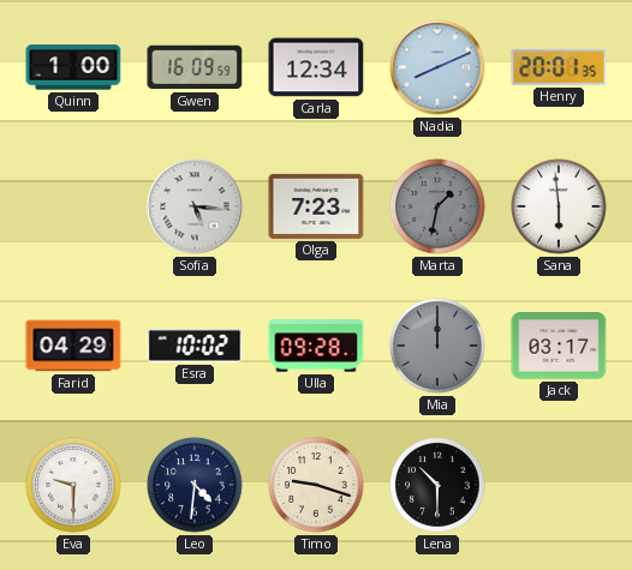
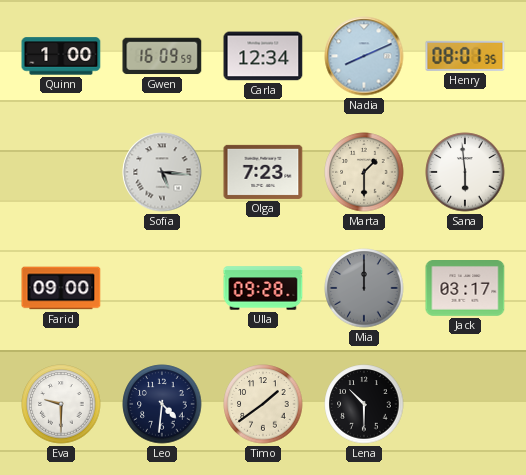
Henry: 20:01 -> 08:01 (465, 56)
Marta: 1:32 -> 1:30 (364, 172)
Marta dial: grey -> cream (364, 172)
Farid: 04:29 -> 09:00 (61, 288)
Esra: 10:02 -> none (195, 346)
Timo: 9:18 -> 1:39 (263, 404)
